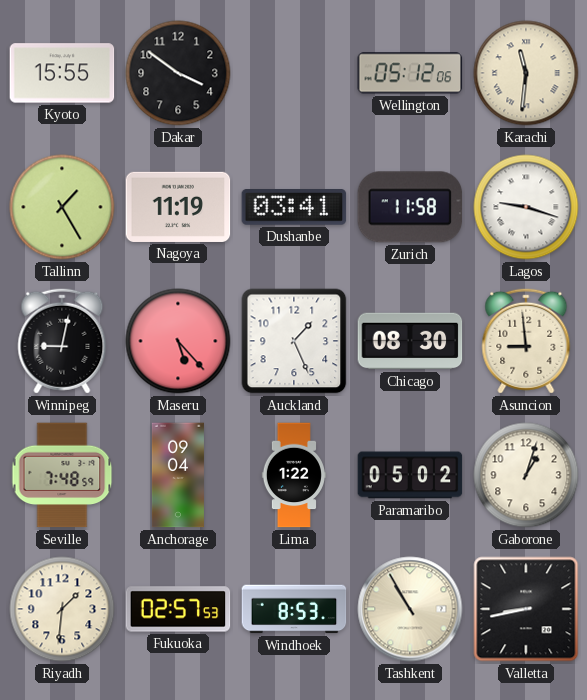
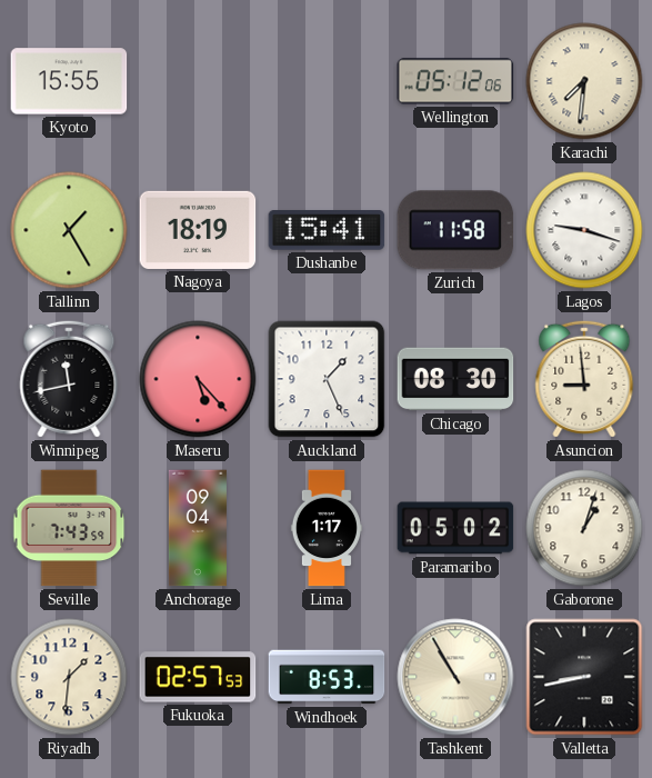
Dakar: 3:51 -> none (178, 73)
Karachi: 11:31 -> 7:31 (584, 81)
Nagoya: 11:19 -> 18:19 (198, 230)
Dushanbe: 03:41 -> 15:41 (327, 231)
Winnipeg: 9:02 -> 11:43 (69, 379)
Seville: 7:48 -> 7:43 (69, 528)
Lima: 1:22 -> 1:17 (325, 528)
